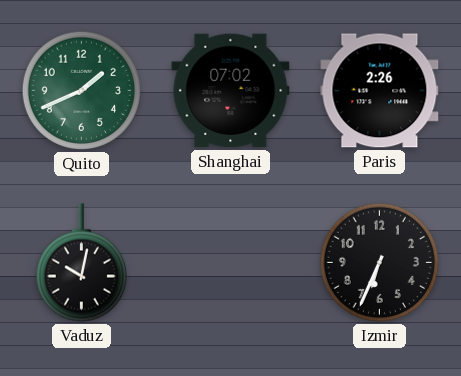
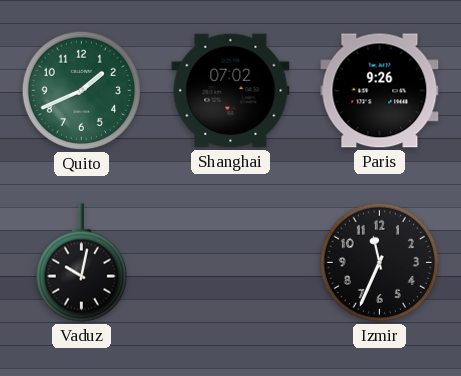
Paris: 2:26 -> 9:26 (380, 91)
Izmir: 6:34 -> 11:34 (379, 262)
